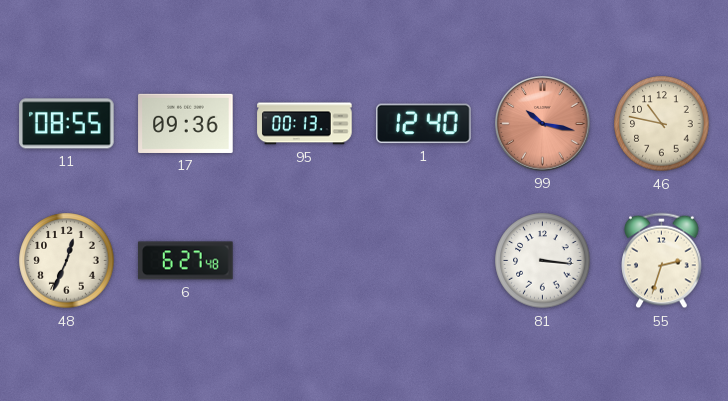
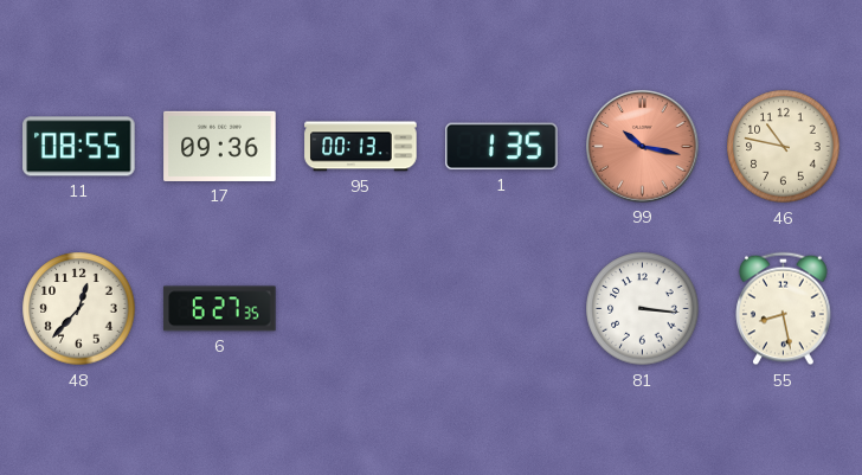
1: 12:40 -> 1:35 (502, 147)
48: 12:34 -> 12:37 (79, 309)
6: 6:27:48 -> 6:27:35 (220, 309)
55: 2:33 -> 8:28 (784, 309)
